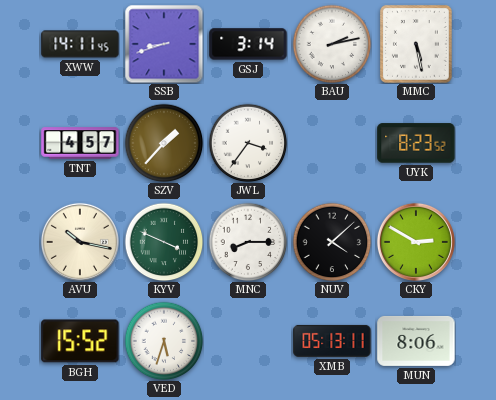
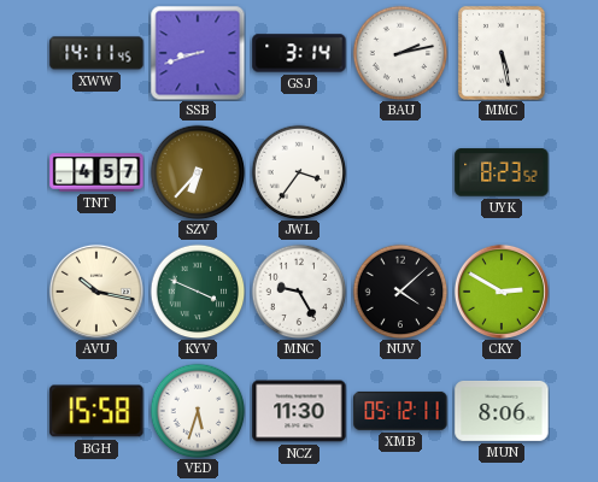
SZV: 1:37 -> 6:37 (198, 172)
MNC: 8:15 -> 9:25 (299, 292)
BGH: 15:52 -> 15:58 (96, 411)
NCZ: none -> 11:30 (299, 411)
XMB: 05:13 -> 05:12 (400, 411)
